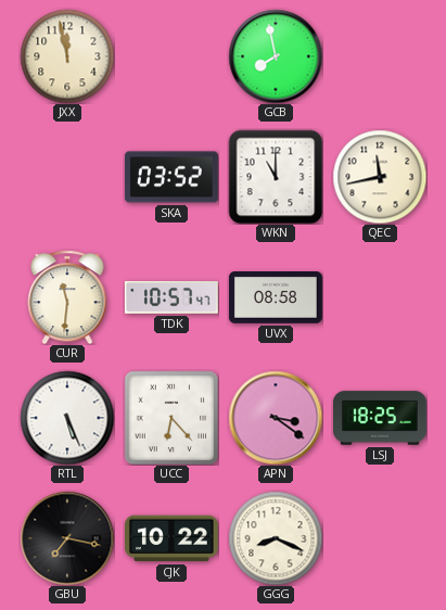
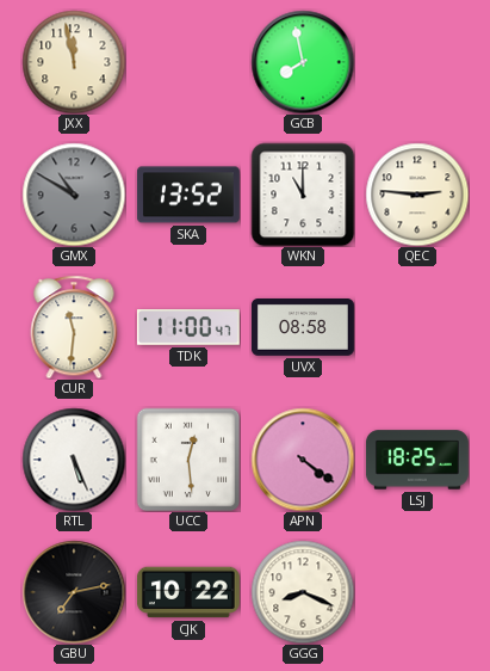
GMX: none -> 10:50 (74, 195)
SKA: 03:52 -> 13:52 (188, 195)
QEC: 11:43 -> 2:46 (417, 195)
TDK: 10:57 -> 11:00 (188, 327)
UCC: 6:23 -> 12:29 (188, 460)
APN: 3:21 -> 4:21 (303, 460)
GBU: 7:17 -> 7:13 (74, 592)
